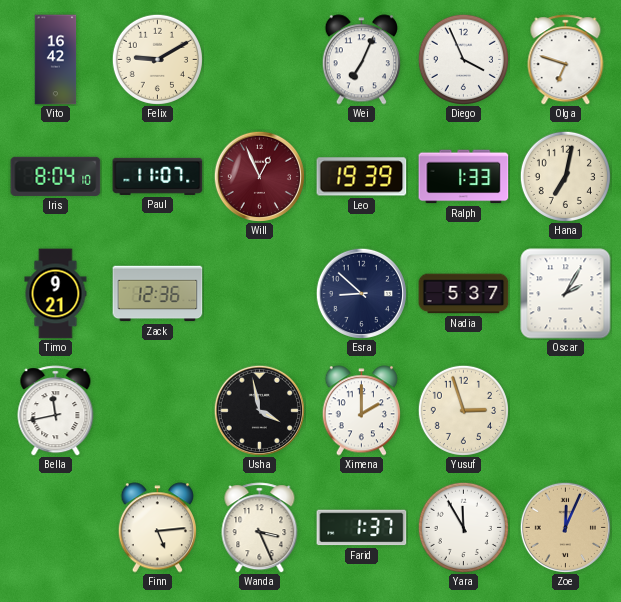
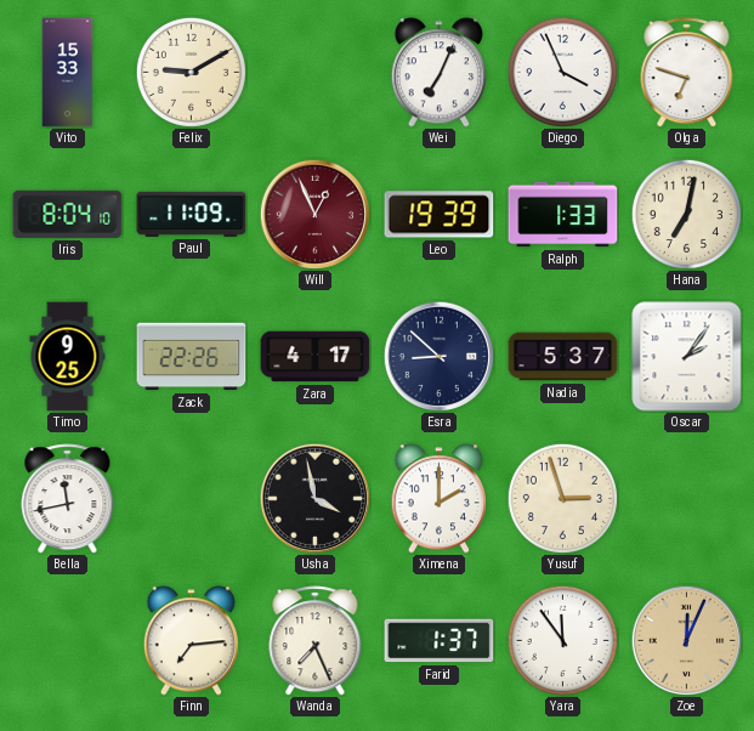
Vito: 16:42 -> 15:33 (68, 73)
Paul: 11:07 -> 11:09 (192, 214)
Timo: 9:21 -> 9:25 (68, 357)
Zack: 12:36 -> 22:26 (192, 357)
Zara: none -> 4:17 (316, 357)
Oscar: 2:05 -> 2:06 (687, 357)
Finn: 5:14 -> 7:14 (191, 641)
Wanda: 3:26 -> 7:26 (316, 641)
Yara: 11:55 -> 11:54 (562, 640)
